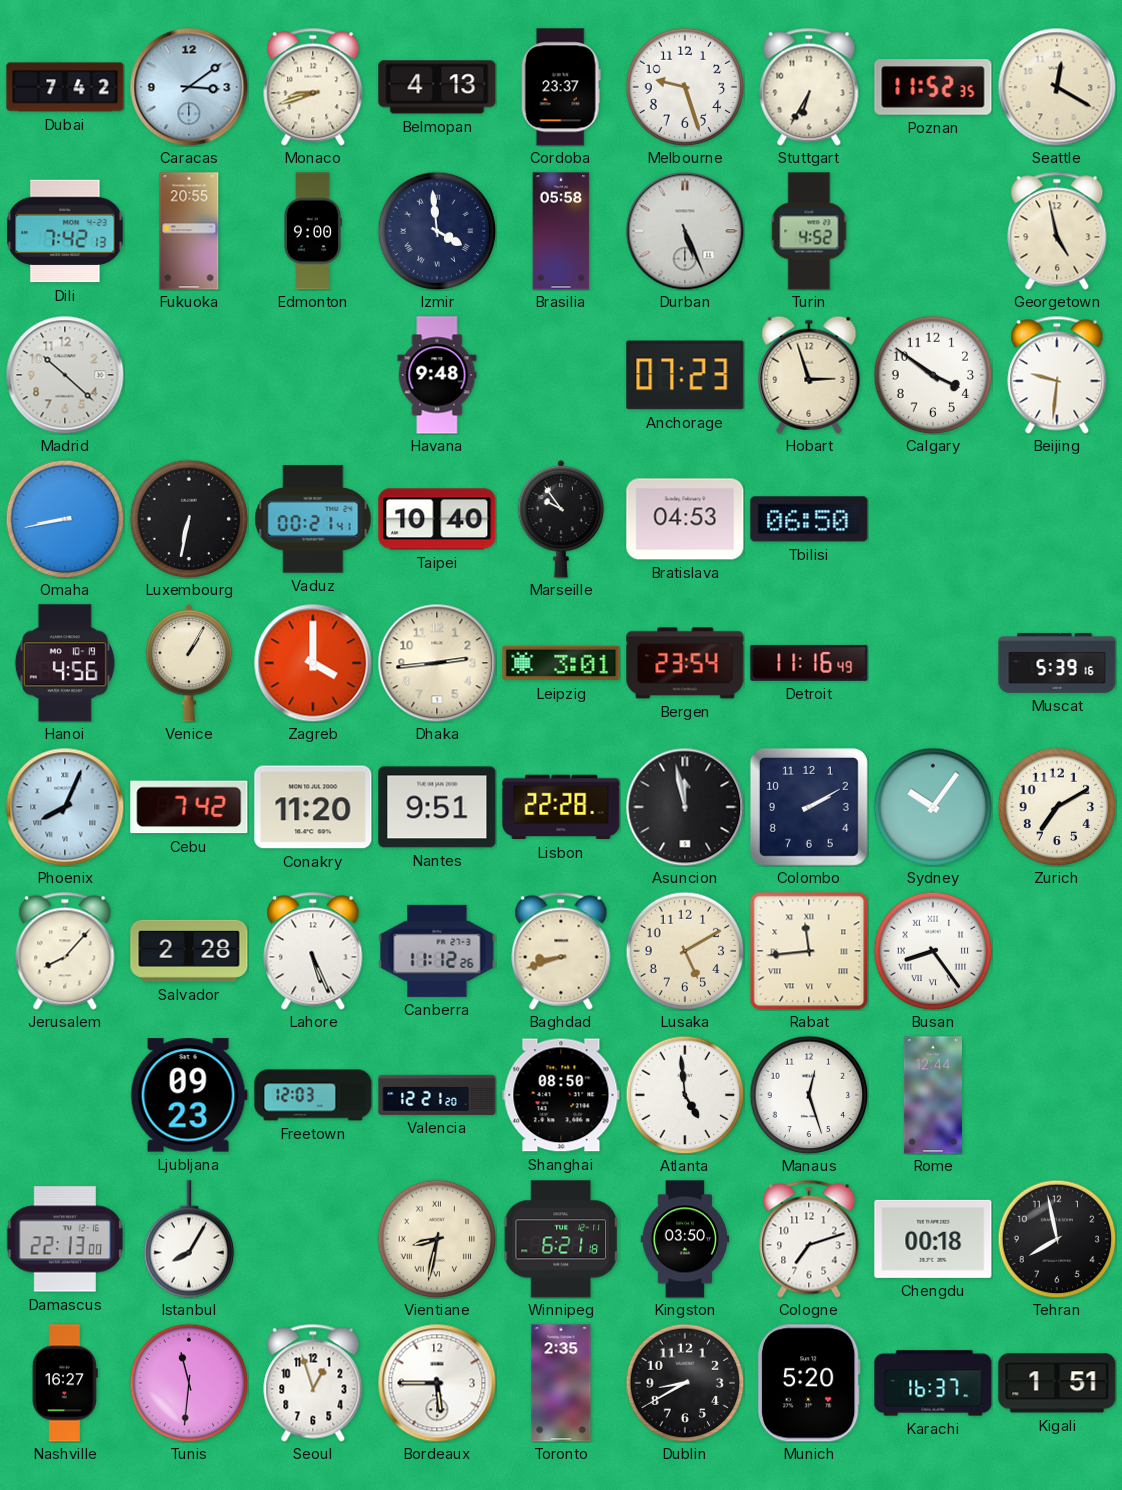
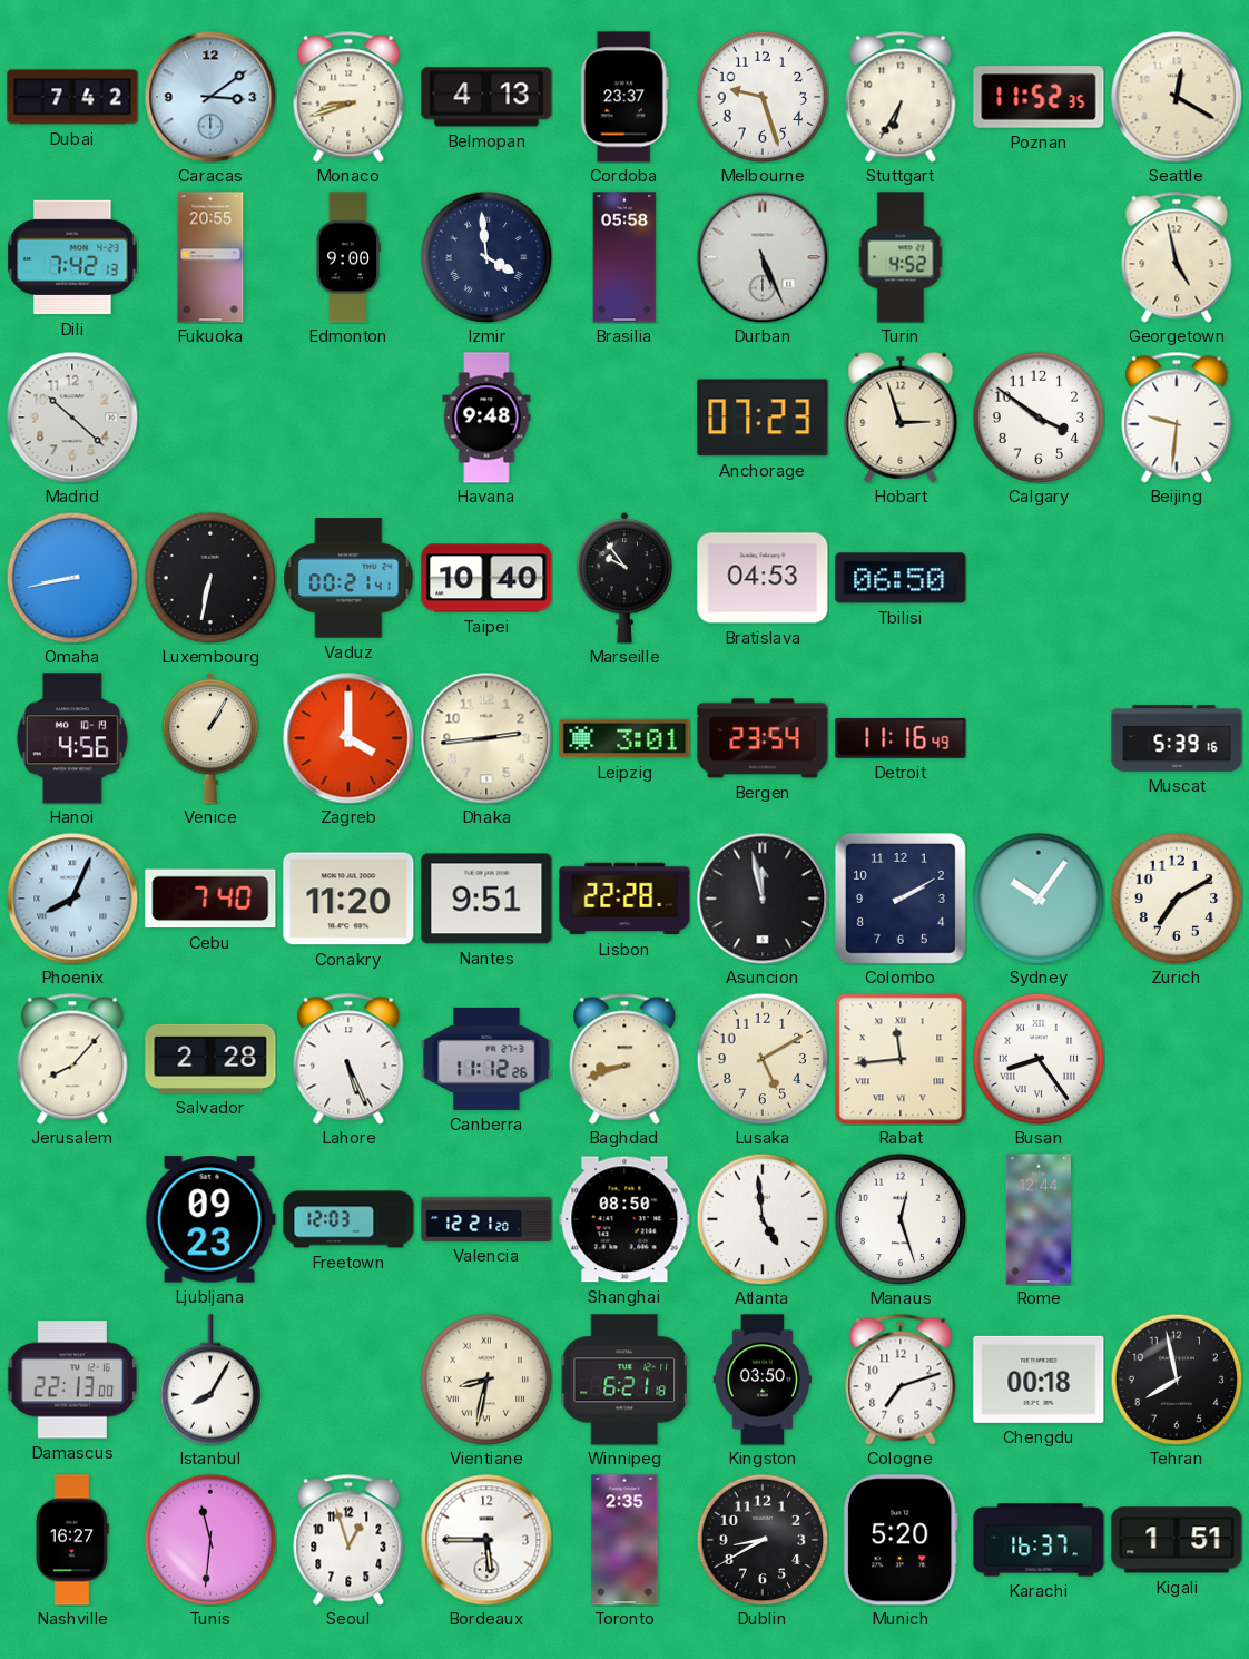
Cebu: 7:42 -> 7:40 (210, 899)
